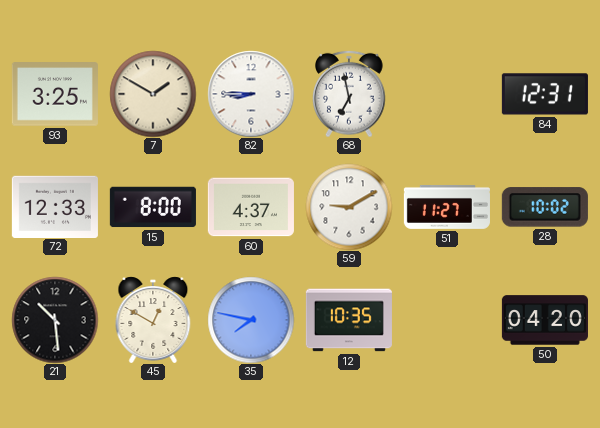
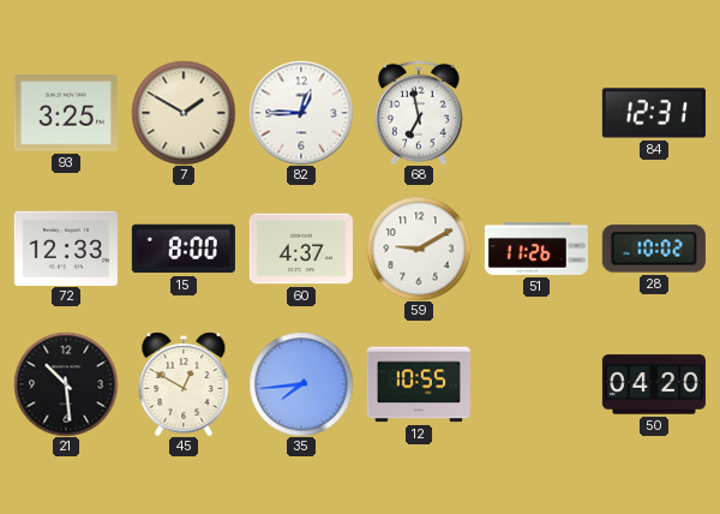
82: 8:45 -> 12:45 (301, 113)
51: 11:27 -> 11:26 (536, 249)
35: 7:47 -> 7:44 (301, 384)
12: 10:35 -> 10:55 (419, 384)
